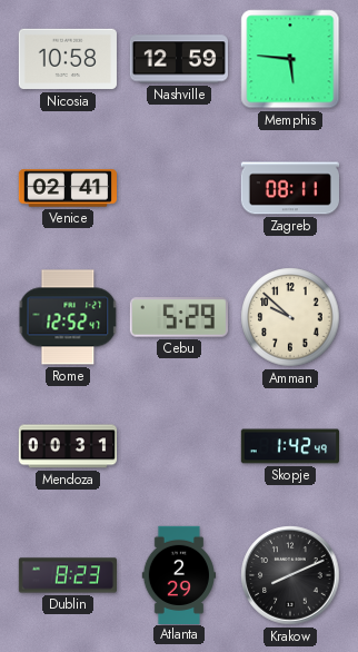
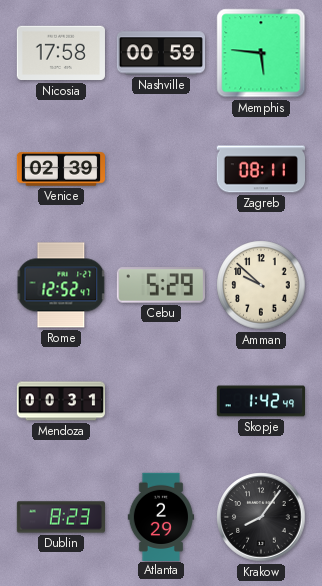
Nicosia: 10:58 -> 17:58 (61, 53)
Nashville: 12:59 -> 00:59 (160, 53)
Venice: 02:41 -> 02:39 (60, 169)
Krakow: 8:11 -> 8:06 (261, 517)
